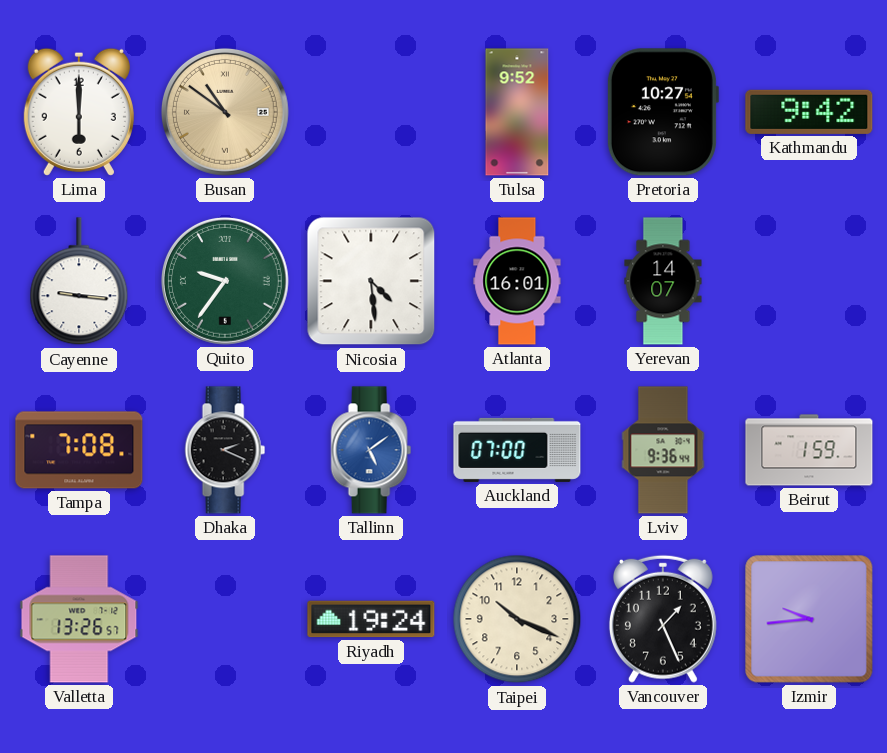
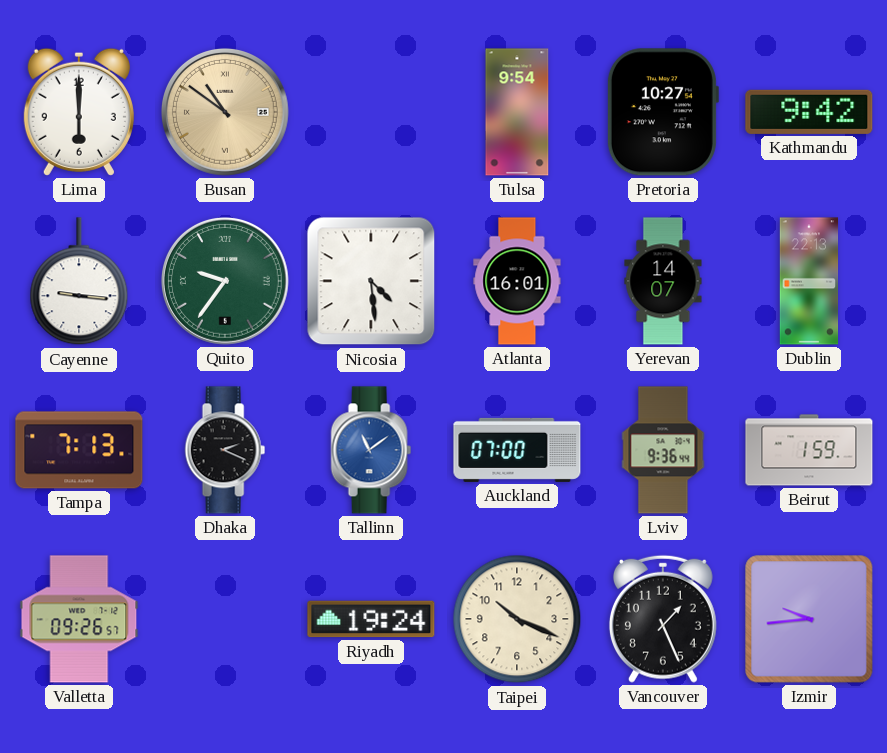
Tulsa: 9:52 -> 9:54 (517, 112)
Dublin: none -> 22:13 (809, 281)
Tampa: 7:08 -> 7:13 (79, 450)
Tallinn: 5:09 -> 11:09 (371, 450)
Valletta: 13:26 -> 09:26 (79, 619)
